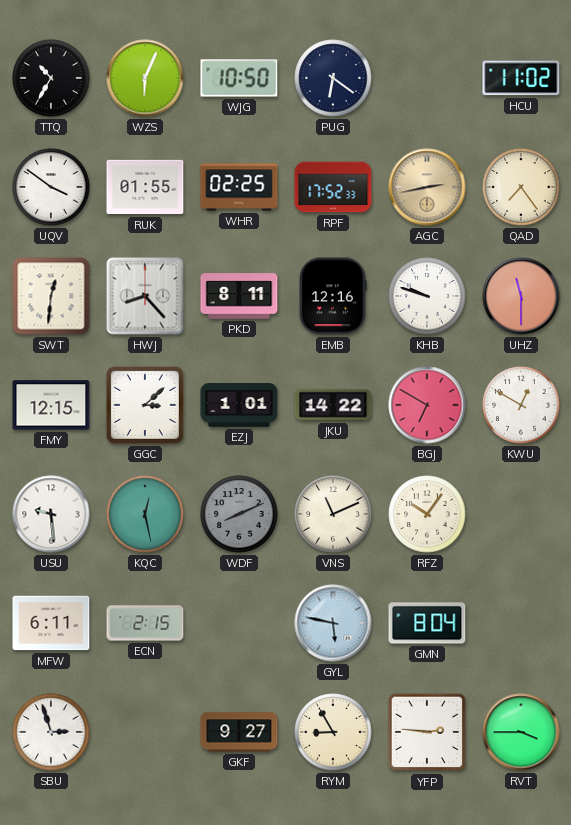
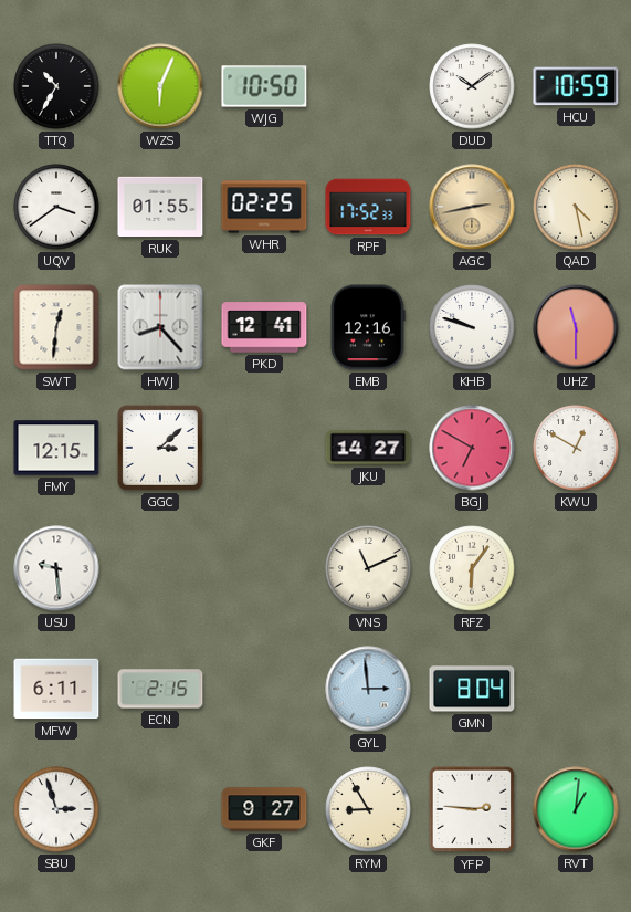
PUG: 6:21 -> none (333, 78)
DUD: none -> 10:09 (472, 86)
HCU: 11:02 -> 10:59 (576, 86)
UQV: 3:51 -> 3:39 (56, 207)
QAD: 7:24 -> 4:28 (576, 207)
PKD: 8:11 -> 12:41 (264, 327)
EZJ: 1:01 -> none (239, 405)
JKU: 14:22 -> 14:27 (368, 448)
KQC: 12:28 -> none (145, 514)
WDF: 8:11 -> none (239, 514)
RFZ: 10:06 -> 6:06 (472, 568)
GYL: 5:47 -> 2:59 (368, 689)
RVT: 3:45 -> 1:01 (576, 809)
